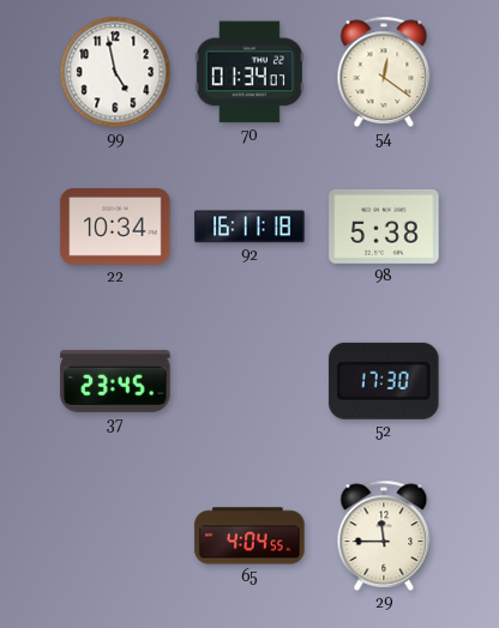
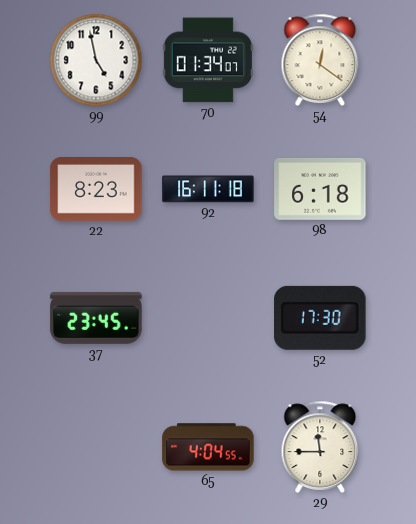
22: 10:34 -> 8:23 (96, 190)
98: 5:38 -> 6:18 (320, 189)
